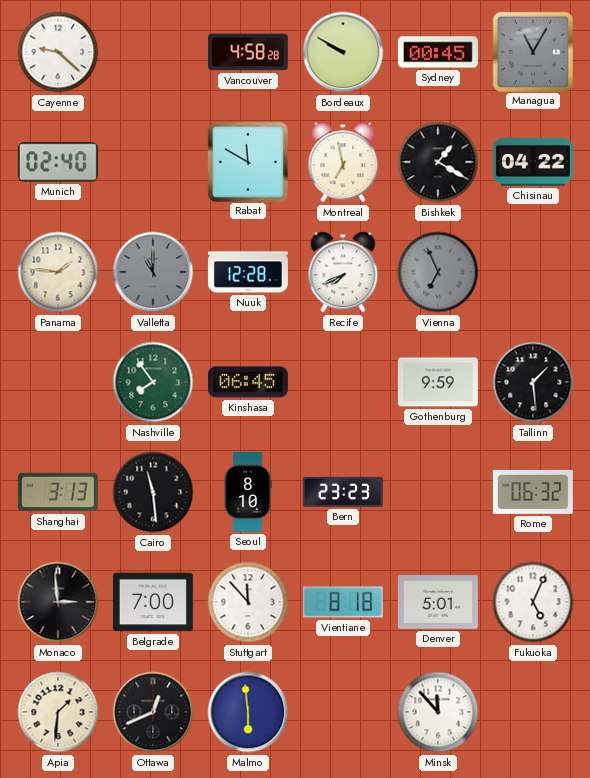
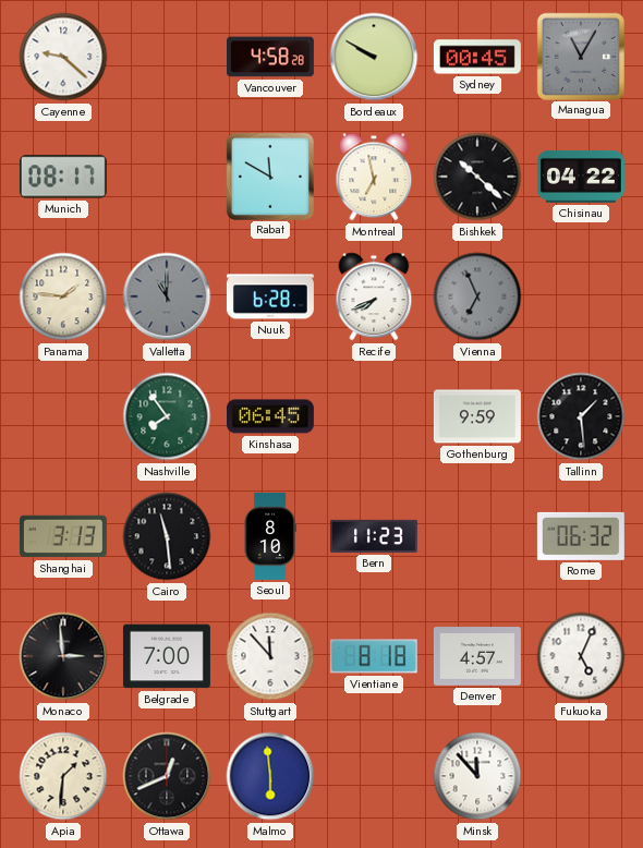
Munich: 02:40 -> 08:17 (63, 177)
Bishkek: 1:20 -> 10:22 (477, 177)
Nuuk: 12:28 -> 6:28 (270, 296)
Bern: 23:23 -> 11:23 (374, 536)
Denver: 5:01 -> 4:57 (477, 656)
